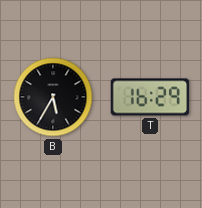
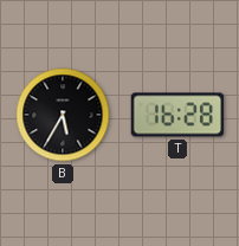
T: 16:29 -> 16:28 (177, 115)
